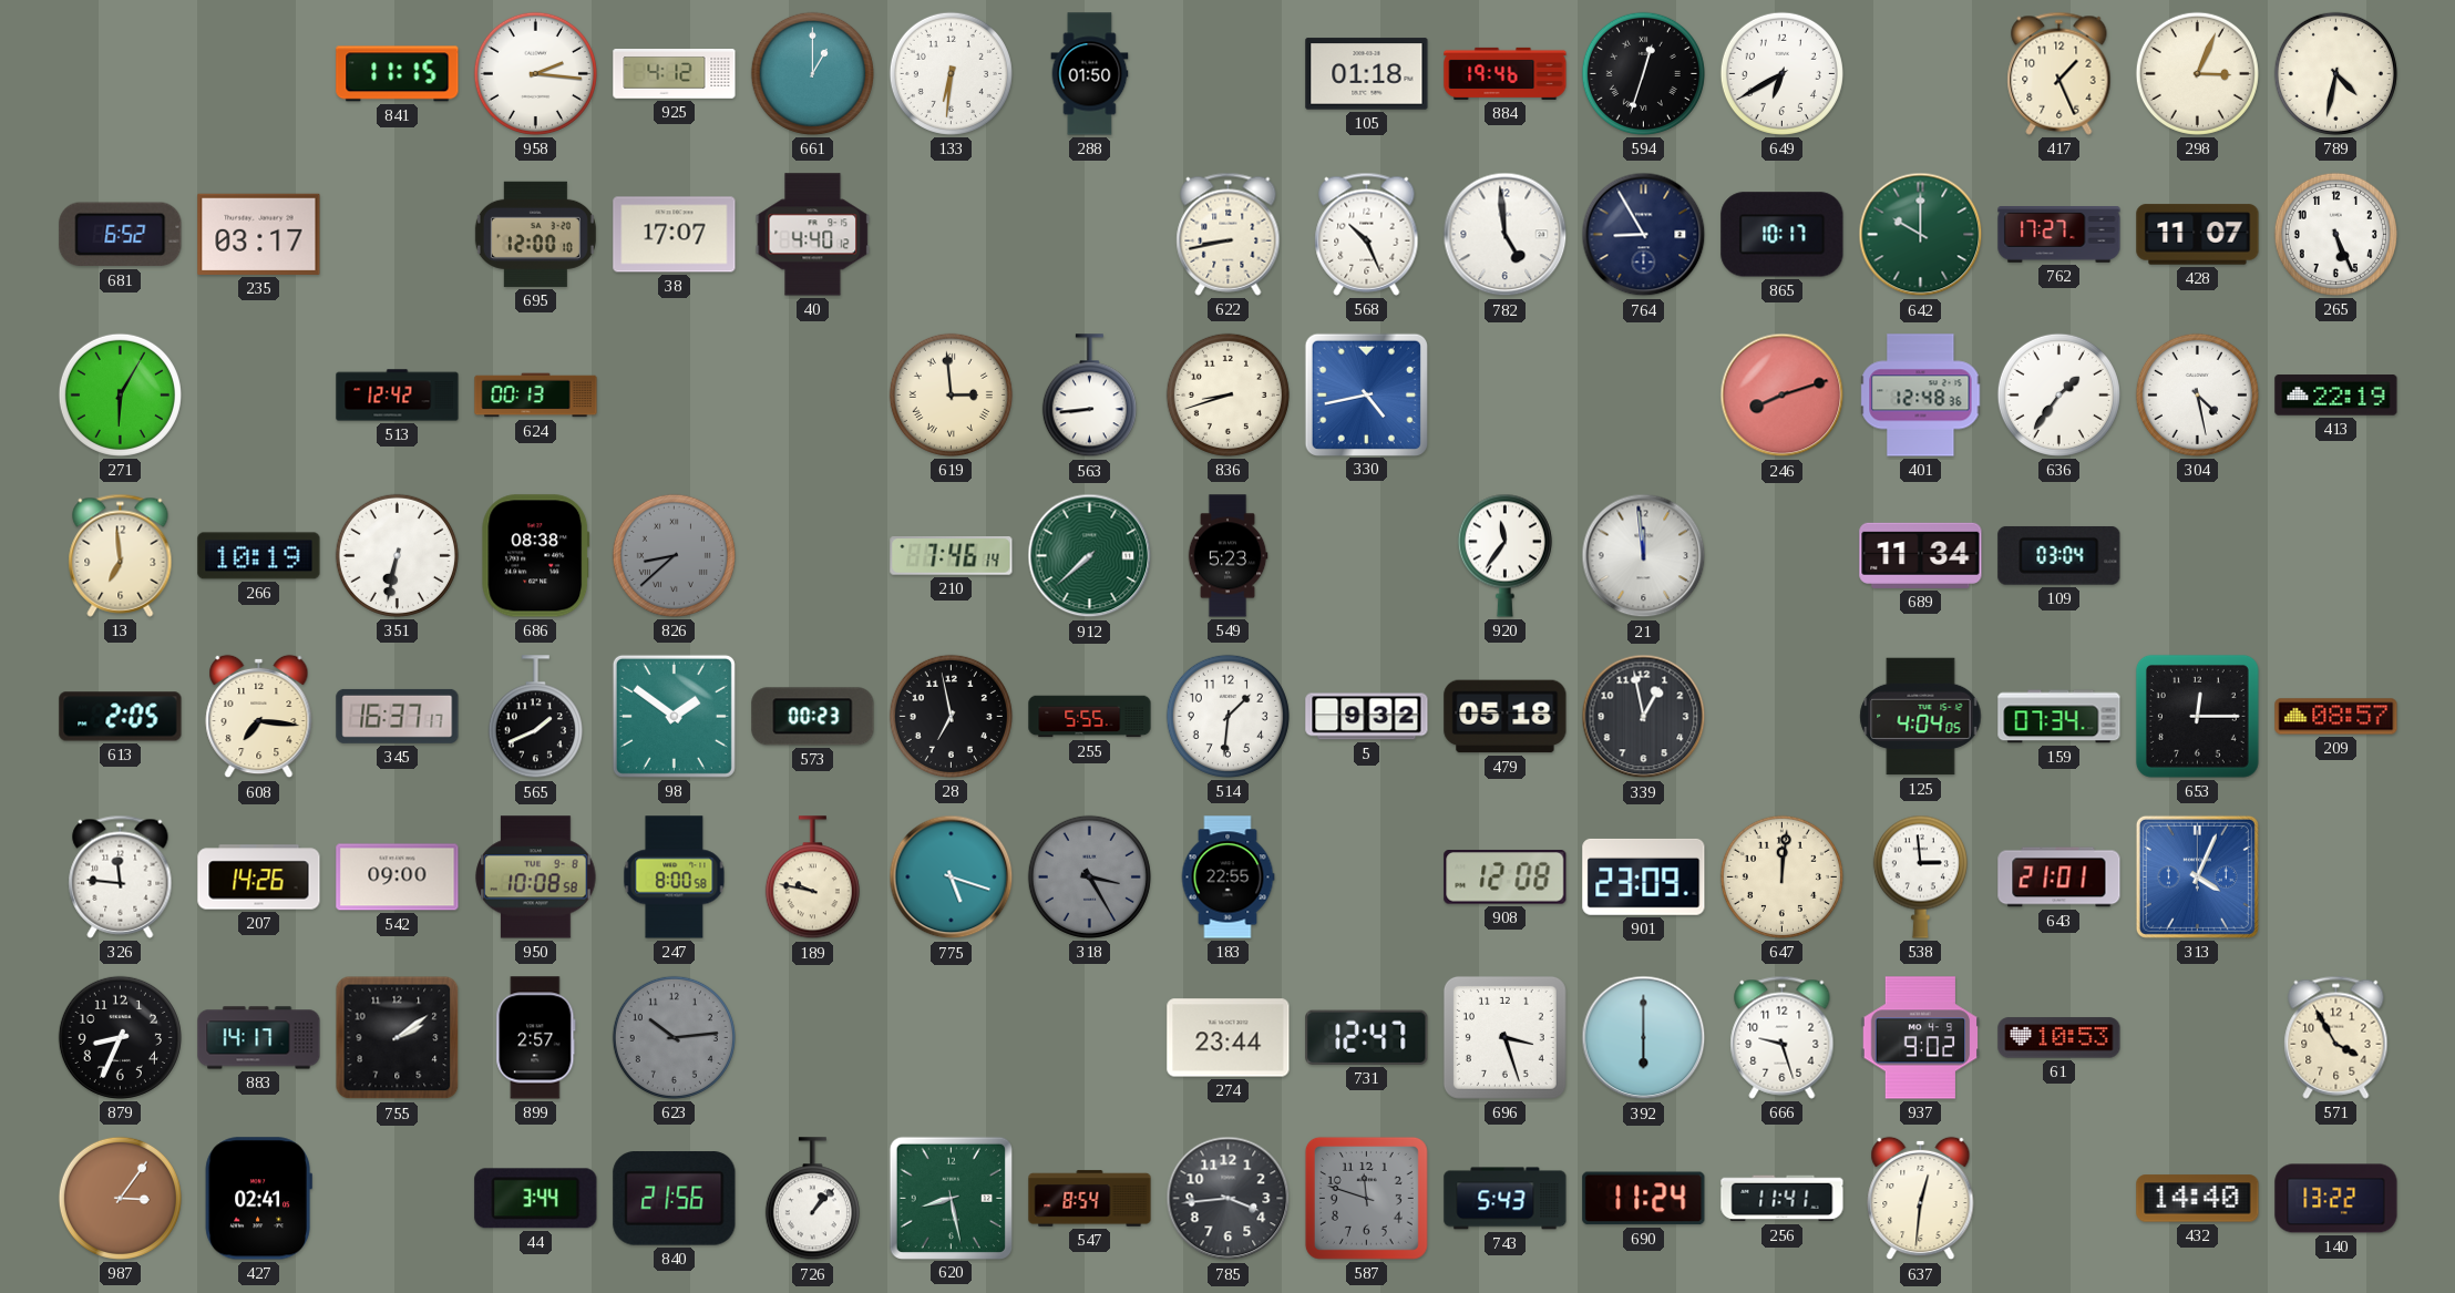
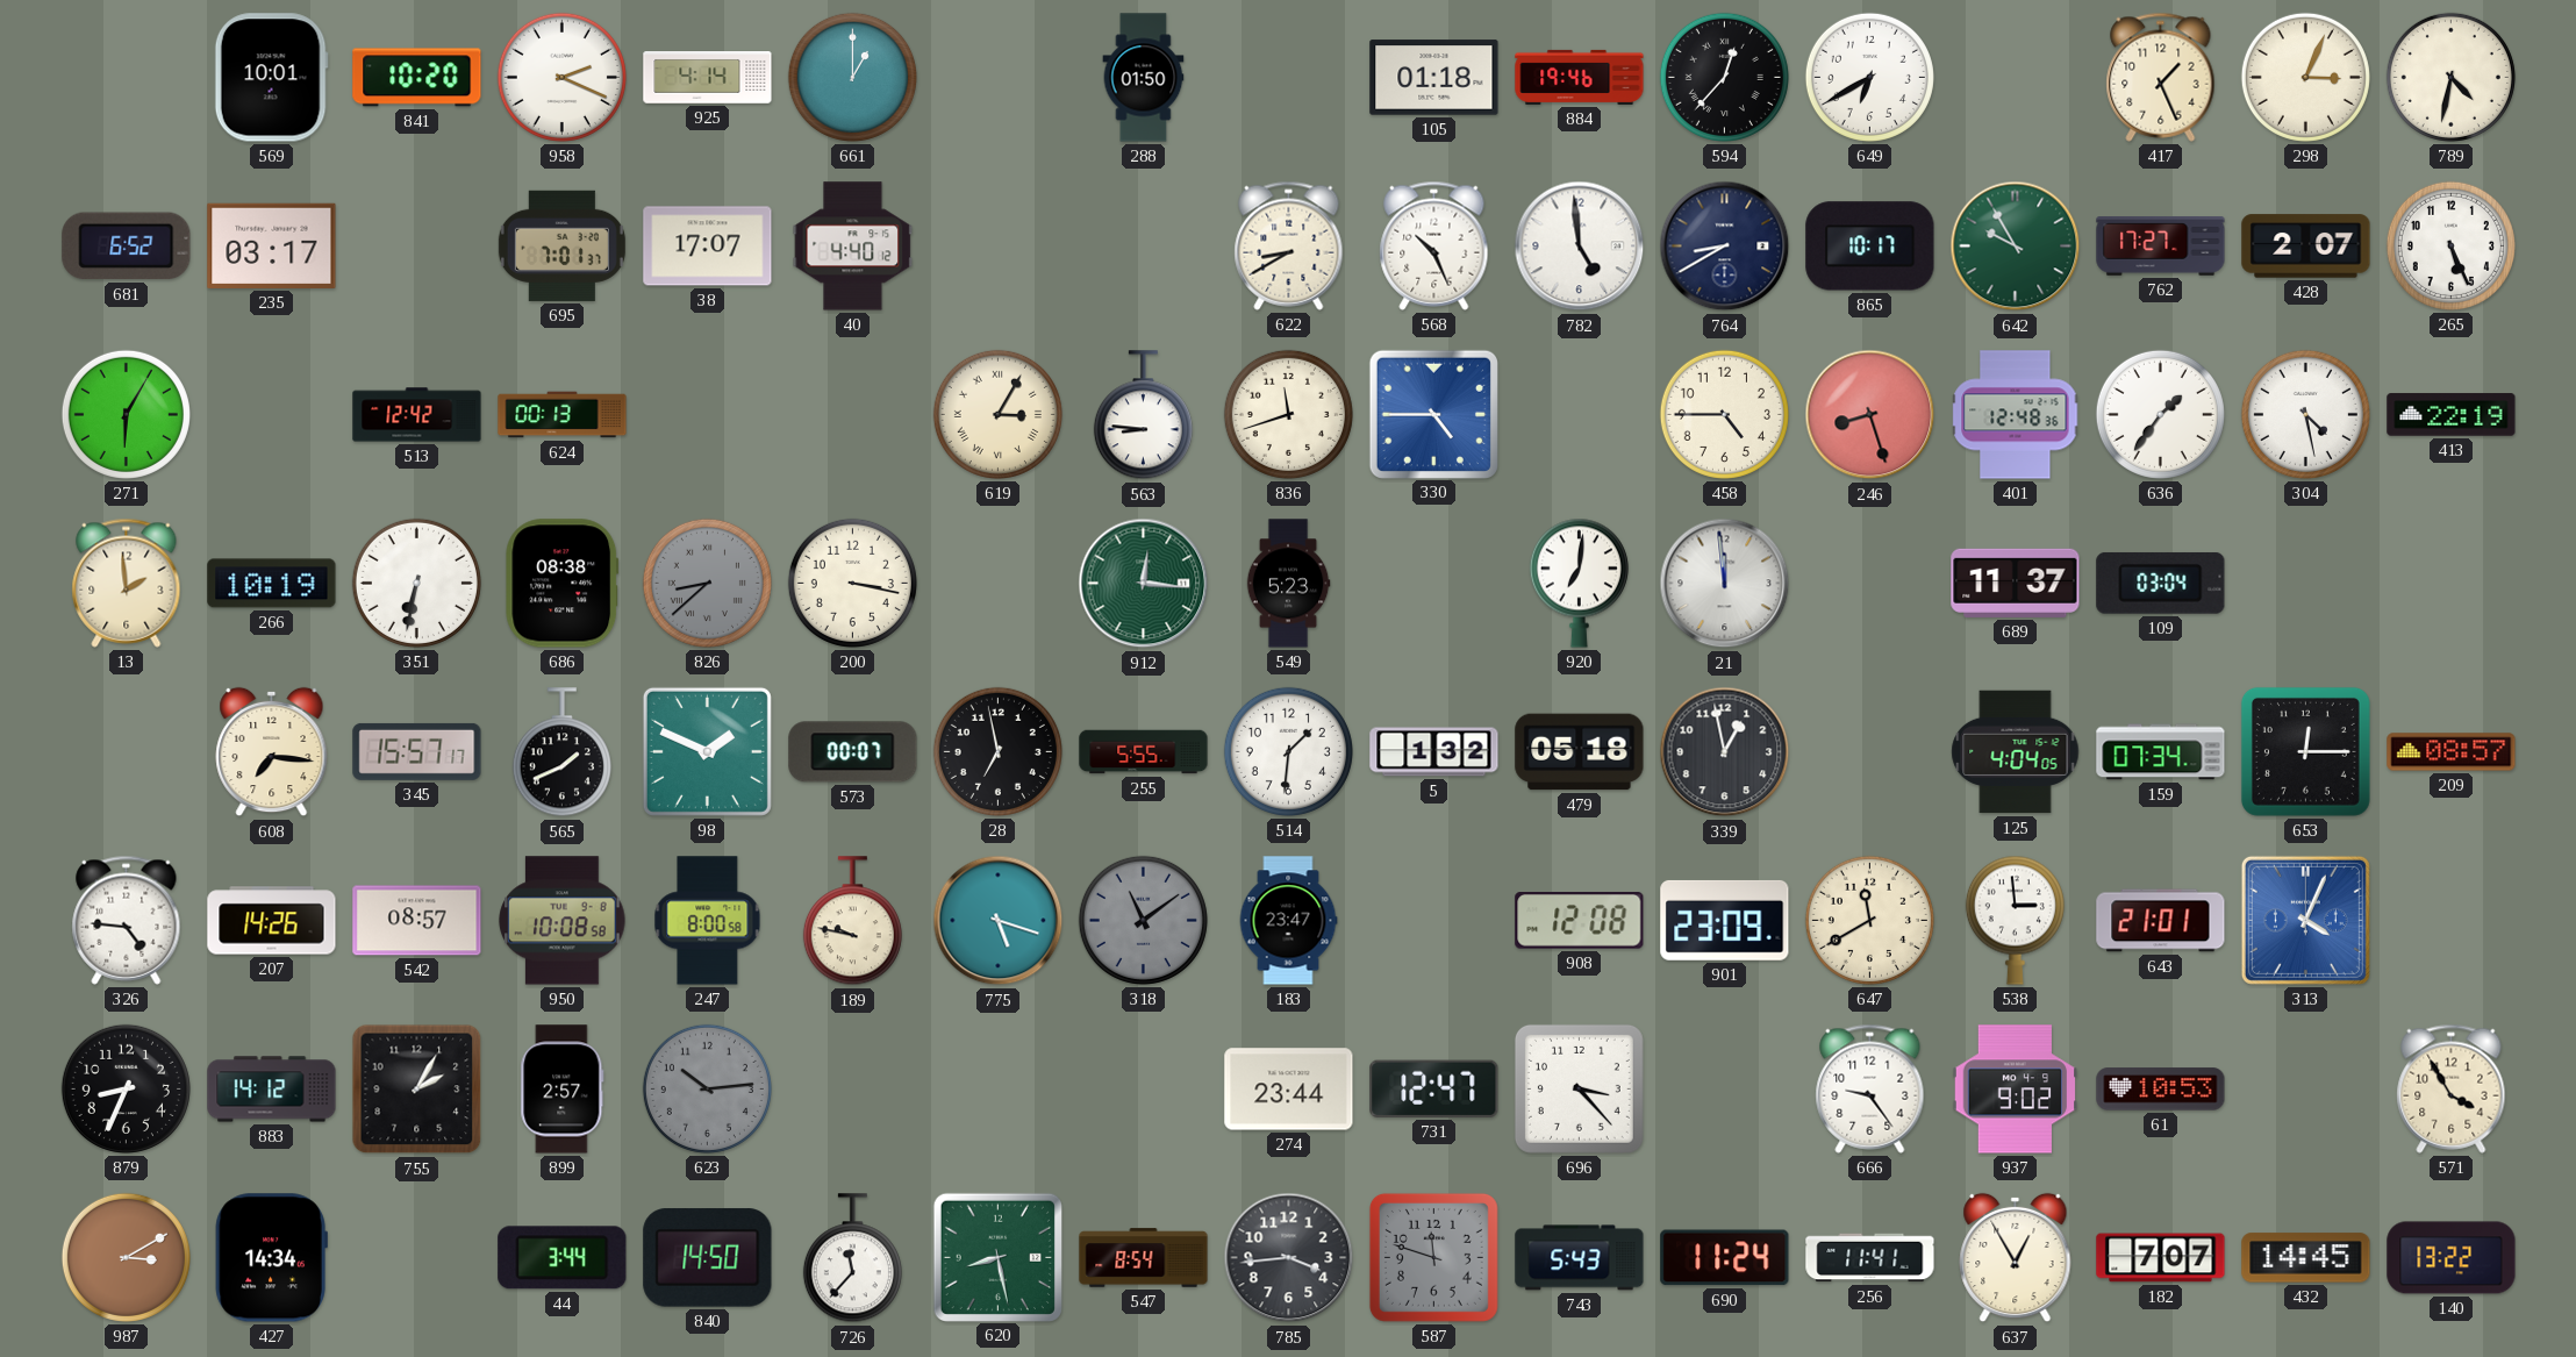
569: none -> 10:01 (271, 78)
841: 11:15 -> 10:20 (417, 78)
958: 2:16 -> 2:19 (561, 77)
925: 4:12 -> 4:14 (708, 78)
133: 6:31 -> none (951, 73)
594: 12:33 -> 12:37 (1724, 77)
695: 12:00 -> 7:01 (561, 245)
622: 8:43 -> 8:40 (1289, 245)
764: 8:55 -> 8:40 (1725, 247)
642: 10:00 -> 9:55 (2016, 247)
428: 11:07 -> 2:07 (2306, 247)
619: 2:59 -> 3:05 (997, 414)
563: 8:44 -> 8:46 (1143, 415)
836: 8:42 -> 11:42 (1288, 414)
330: 4:43 -> 4:45 (1433, 414)
458: none -> 4:45 (1724, 414)
246: 8:12 -> 8:27 (1870, 415)
13: 6:59 -> 1:59 (127, 583)
200: none -> 3:17 (852, 583)
210: 7:46 -> none (952, 556)
912: 7:38 -> 12:16 (1144, 584)
920: 11:36 -> 7:01 (1579, 583)
689: 11:34 -> 11:37 (2016, 583)
613: 2:05 -> none (121, 717)
345: 16:37 -> 15:57 (417, 751)
98: 1:51 -> 1:49 (707, 751)
573: 00:23 -> 00:07 (853, 752)
5: 9:32 -> 1:32 (1434, 752)
326: 11:46 -> 4:46 (127, 920)
542: 09:00 -> 08:57 (417, 921)
318: 3:25 -> 11:09 (1143, 920)
183: 22:55 -> 23:47 (1288, 921)
647: 12:01 -> 11:40 (1869, 920)
883: 14:17 -> 14:12 (272, 1090)
755: 2:09 -> 2:05 (417, 1090)
696: 3:27 -> 3:23 (1579, 1088)
392: 6:00 -> none (1644, 1038)
666: 9:27 -> 9:24 (1870, 1088)
987: 3:06 -> 3:10 (126, 1257)
427: 02:41 -> 14:34 (271, 1258)
840: 21:56 -> 14:50 (708, 1258)
726: 1:07 -> 11:37 (852, 1258)
637: 12:31 -> 12:55 (2016, 1258)
182: none -> 7:07 (2161, 1258)
432: 14:40 -> 14:45 (2306, 1258)
